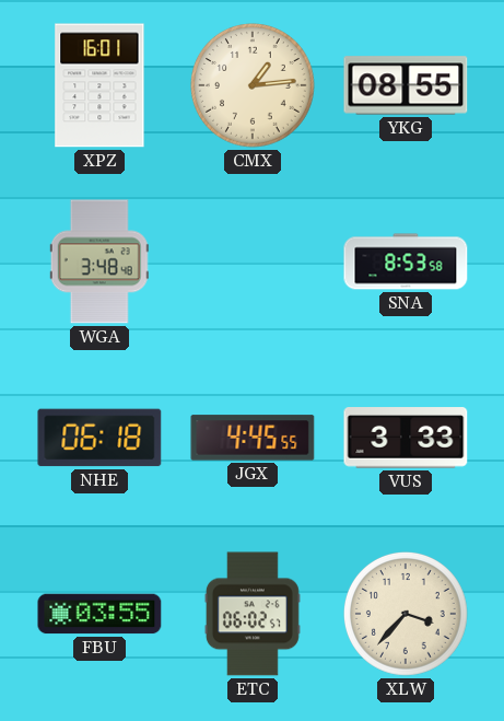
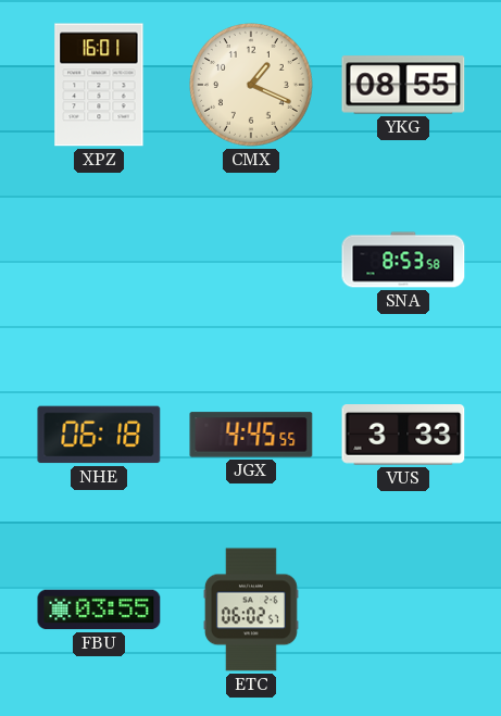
CMX: 1:14 -> 1:19 (252, 86)
WGA: 3:48 -> none (99, 261)
XLW: 3:37 -> none (407, 615)
